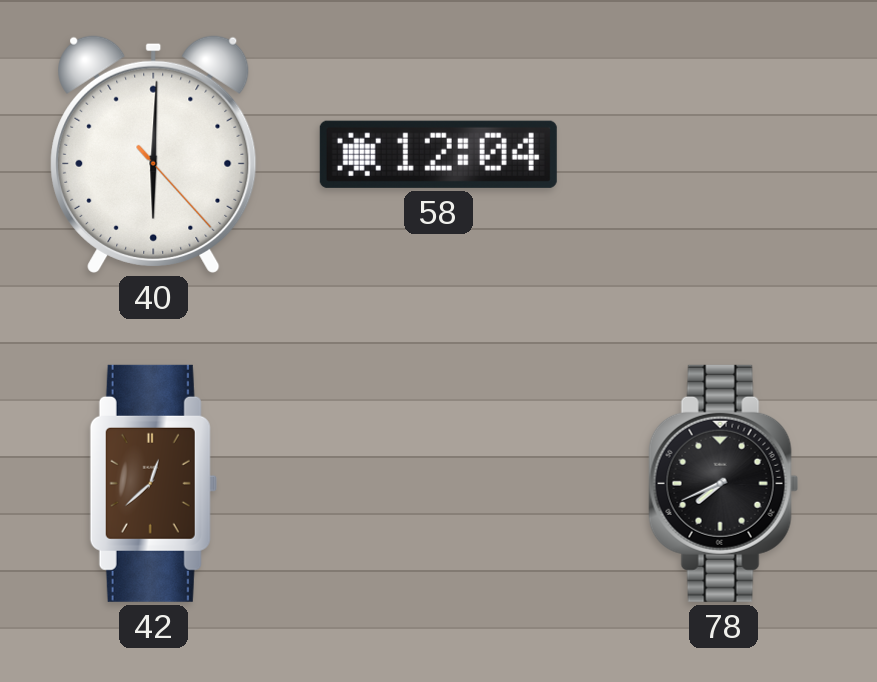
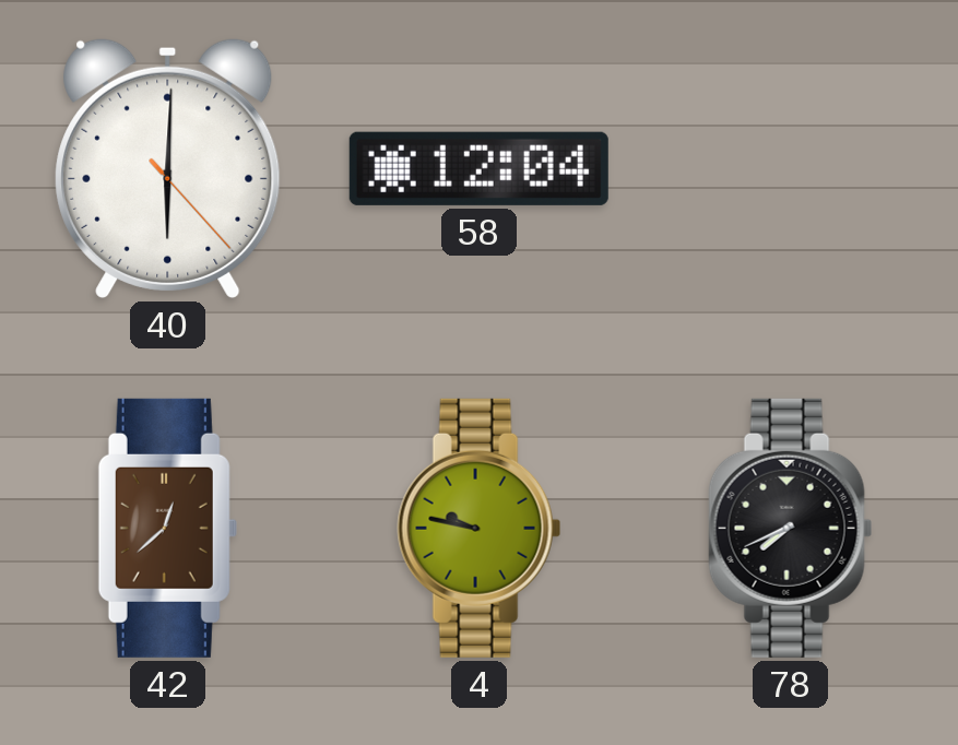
4: none -> 9:47 (480, 528)
